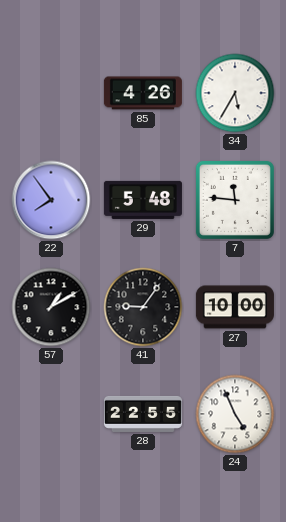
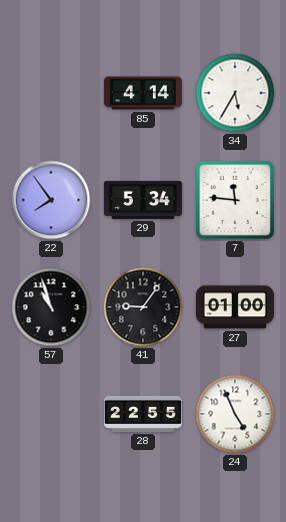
85: 4:26 -> 4:14 (143, 93)
29: 5:48 -> 5:34 (143, 200)
57: 1:10 -> 10:57 (51, 307)
27: 10:00 -> 01:00 (235, 307)
